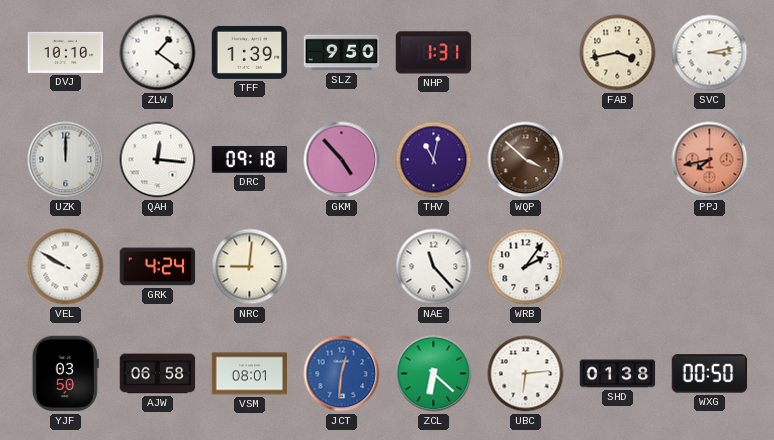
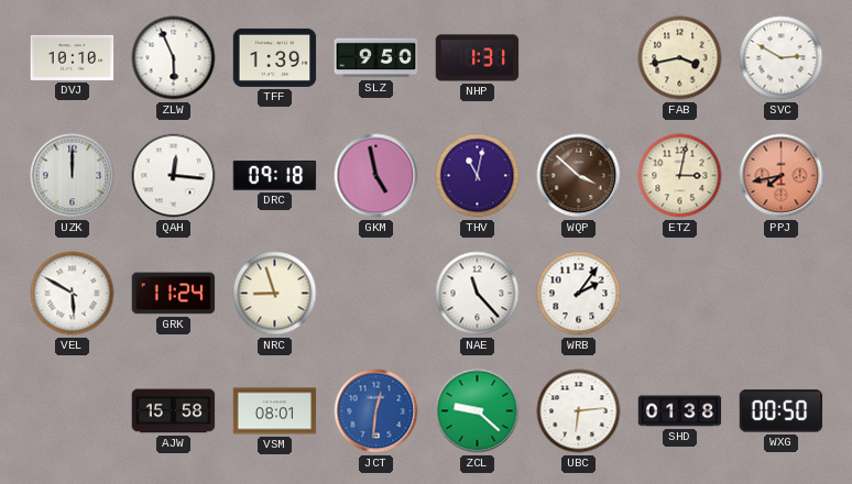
ZLW: 1:21 -> 5:56 (174, 58)
SVC: 3:13 -> 2:50 (782, 58)
GKM: 4:53 -> 4:58 (376, 176)
ETZ: none -> 3:02 (680, 176)
VEL: 9:50 -> 5:50 (73, 294)
GRK: 4:24 -> 11:24 (174, 294)
NRC: 9:01 -> 8:57 (275, 294)
YJF: 03:50 -> none (65, 374)
AJW: 06:58 -> 15:58 (174, 411)
ZCL: 6:22 -> 9:22 (478, 411)
